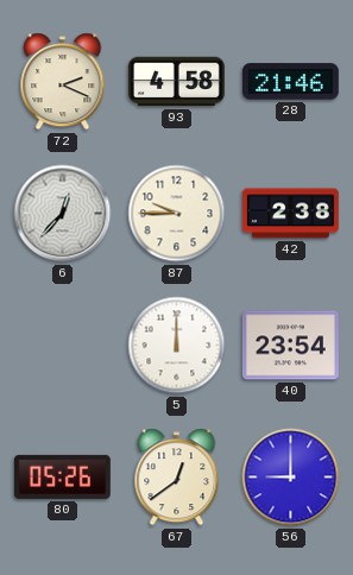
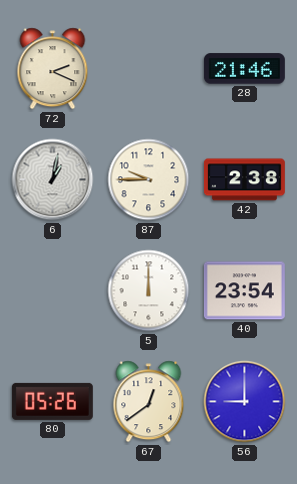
93: 4:58 -> none (176, 82)
6: 12:37 -> 1:02 (53, 180)
